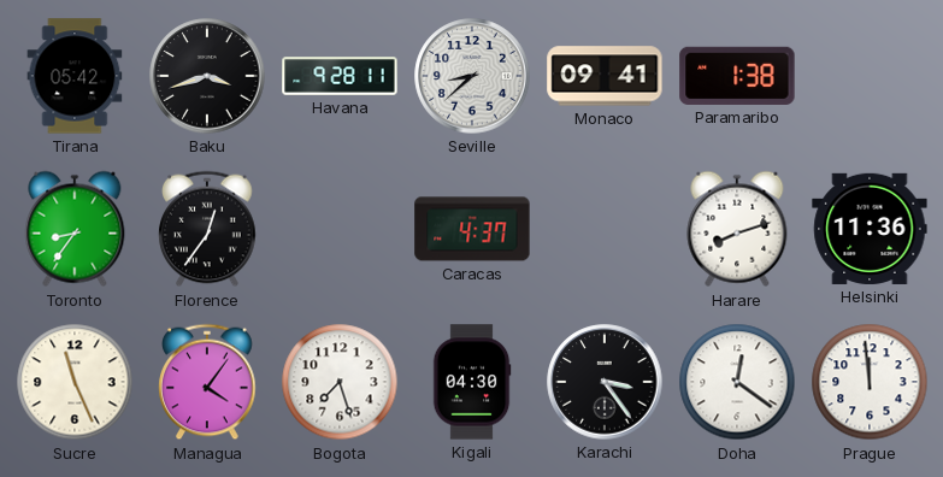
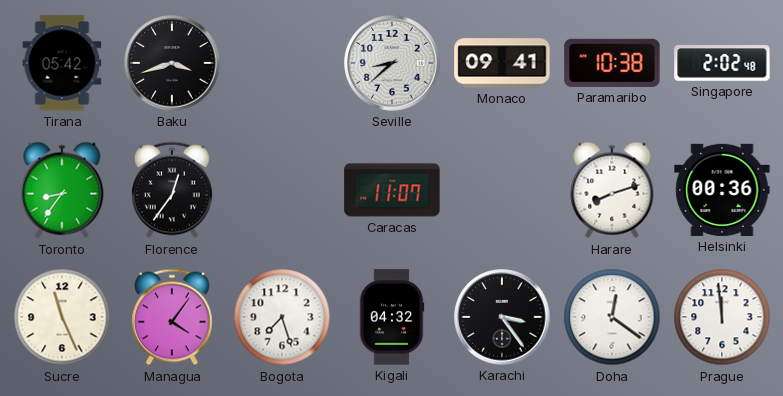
Havana: 9:28 -> none (340, 76)
Paramaribo: 1:38 -> 10:38 (612, 63)
Singapore: none -> 2:02 (722, 63)
Caracas: 4:37 -> 11:07 (392, 190)
Helsinki: 11:36 -> 00:36 (722, 190)
Kigali: 04:30 -> 04:32 (392, 317)
